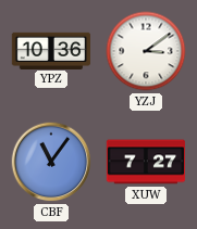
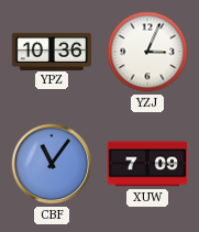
YZJ: 3:09 -> 3:04 (147, 52)
XUW: 7:27 -> 7:09 (147, 164)
